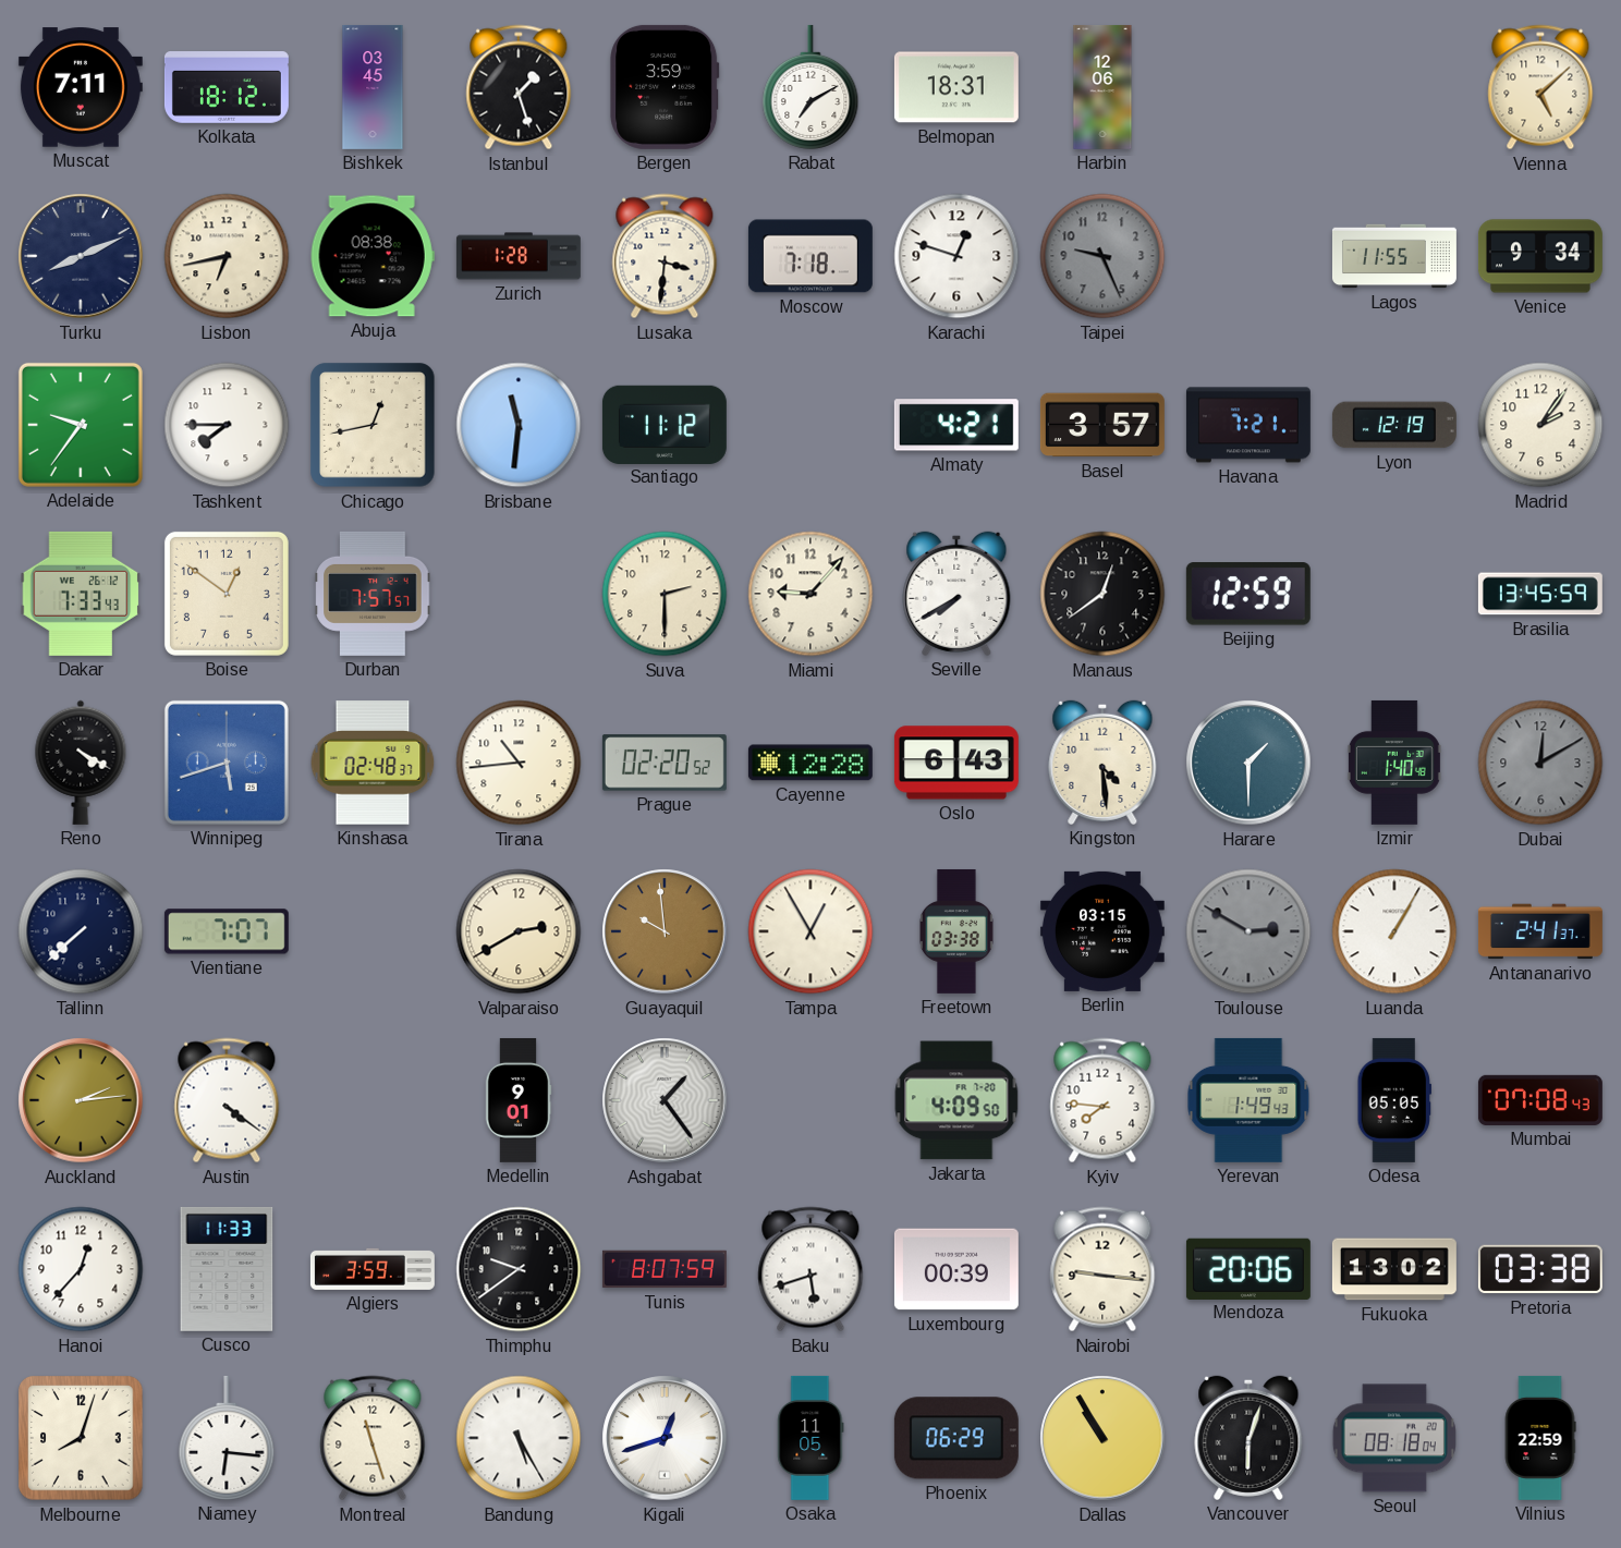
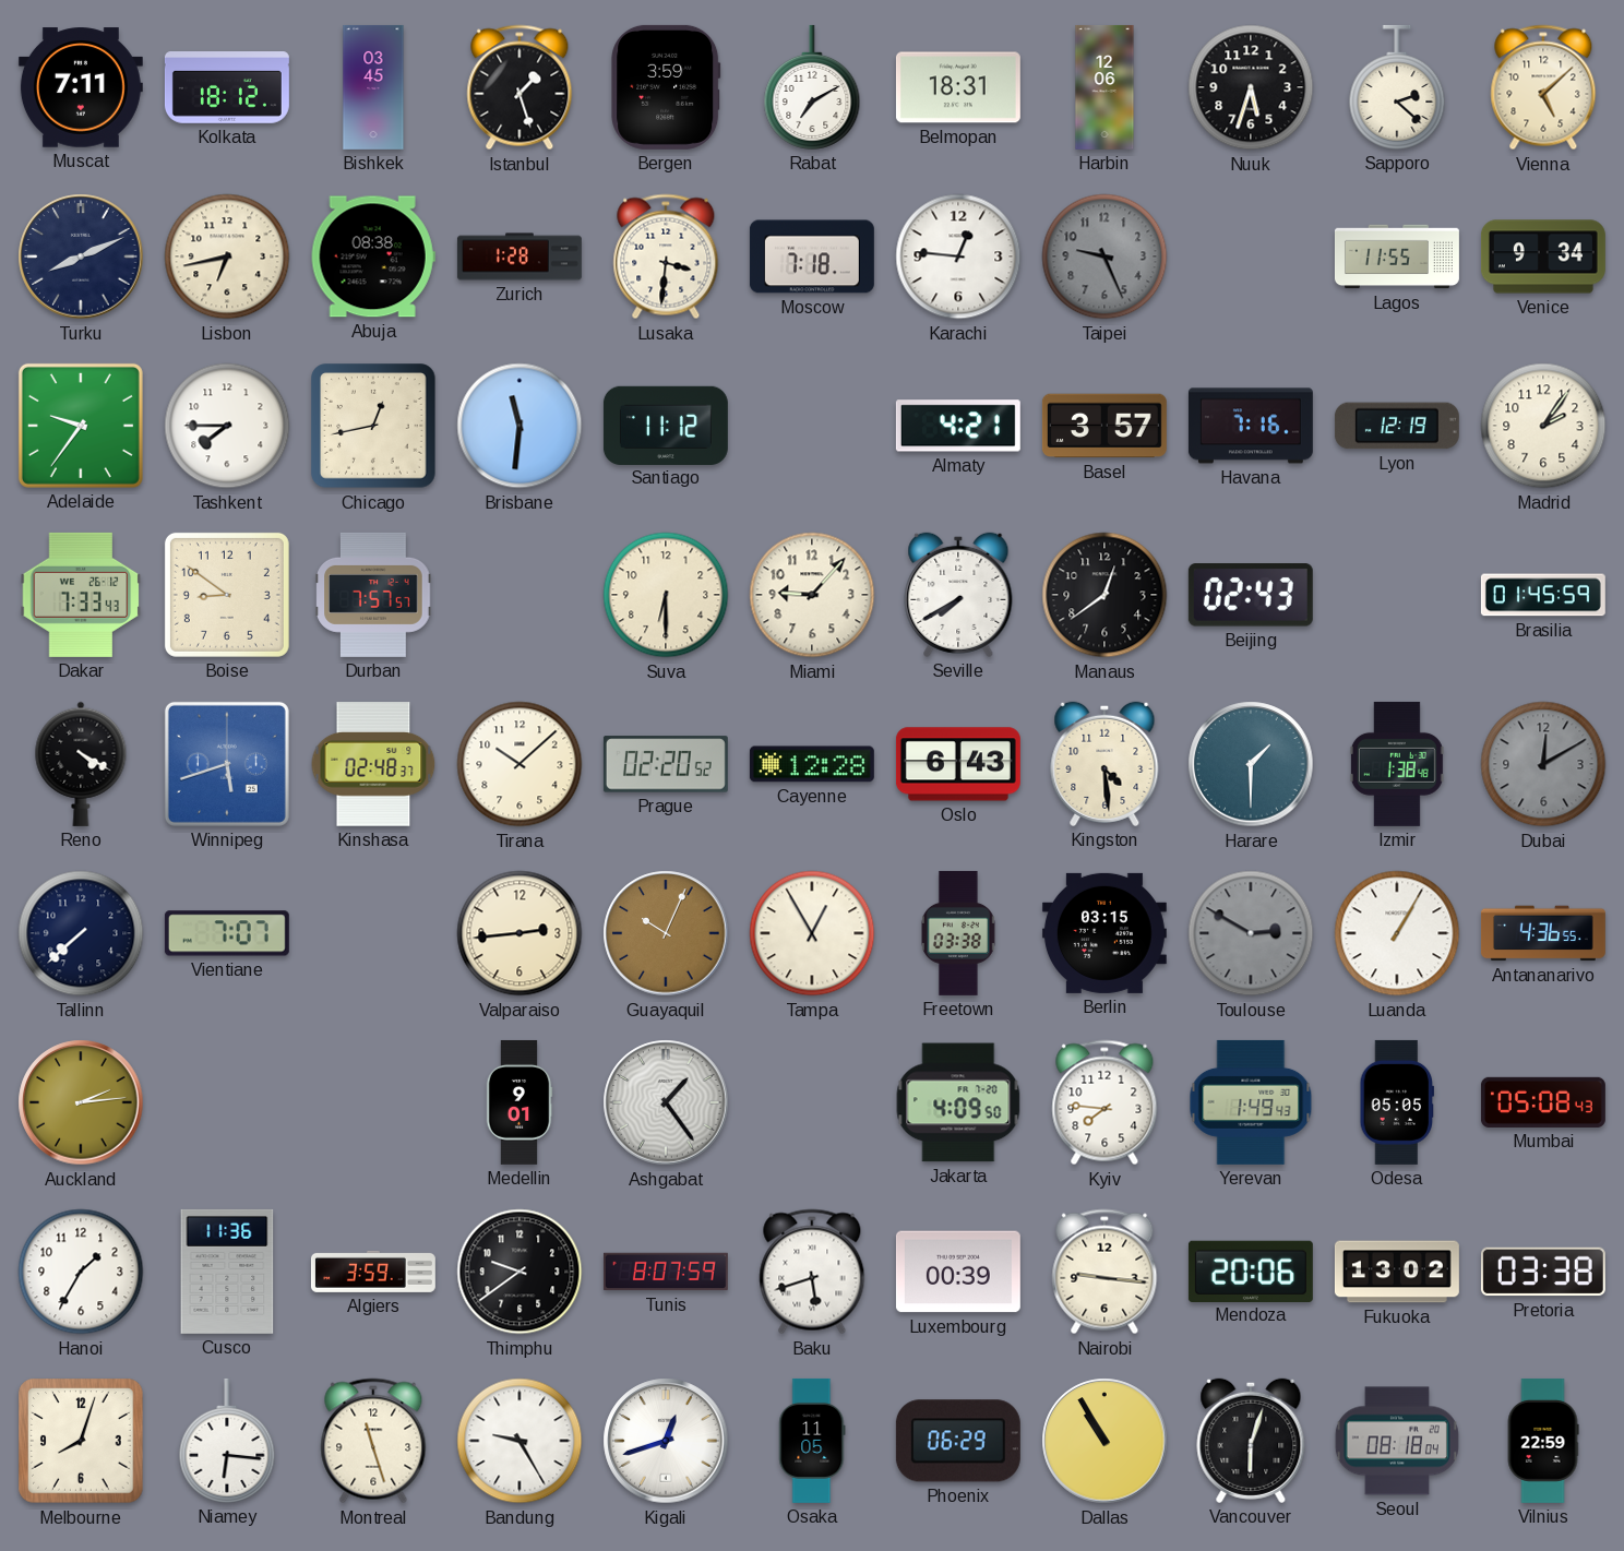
Nuuk: none -> 5:33 (1251, 87)
Sapporo: none -> 2:22 (1397, 87)
Karachi: 12:48 -> 12:46 (958, 256)
Havana: 7:21 -> 7:16 (1251, 426)
Boise: 12:51 -> 8:51 (227, 595)
Suva: 2:30 -> 6:30 (666, 595)
Beijing: 12:59 -> 02:43 (1251, 595)
Brasilia: 13:45 -> 01:45 (1543, 595)
Tirana: 10:44 -> 10:08 (520, 764)
Izmir: 1:40 -> 1:38 (1397, 764)
Valparaiso: 2:40 -> 2:44 (520, 933)
Guayaquil: 9:59 -> 10:04 (666, 933)
Antananarivo: 2:41 -> 4:36 (1543, 933)
Austin: 4:21 -> none (227, 1100)
Mumbai: 07:08 -> 05:08 (1543, 1102)
Hanoi: 12:37 -> 1:35 (81, 1272)
Cusco: 11:33 -> 11:36 (227, 1272)
Bandung: 5:25 -> 9:25 (520, 1441)
